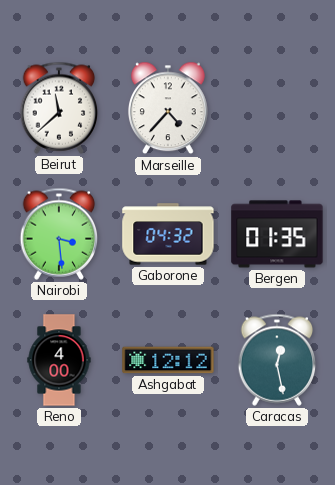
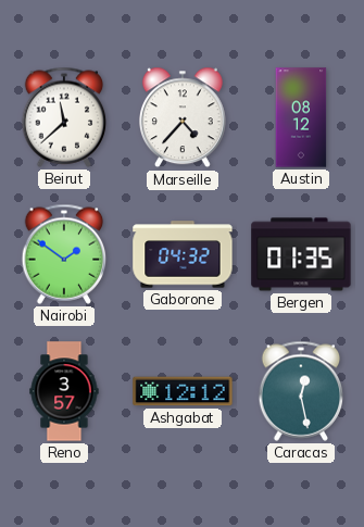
Austin: none -> 08:12 (301, 117)
Nairobi: 3:29 -> 1:51 (64, 254)
Reno: 4:00 -> 3:57 (64, 391)
